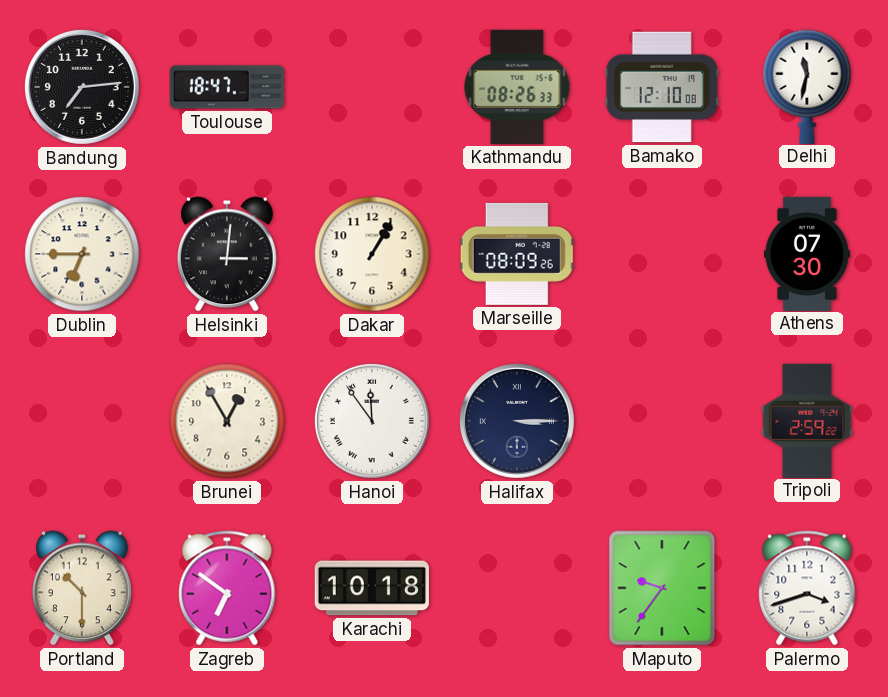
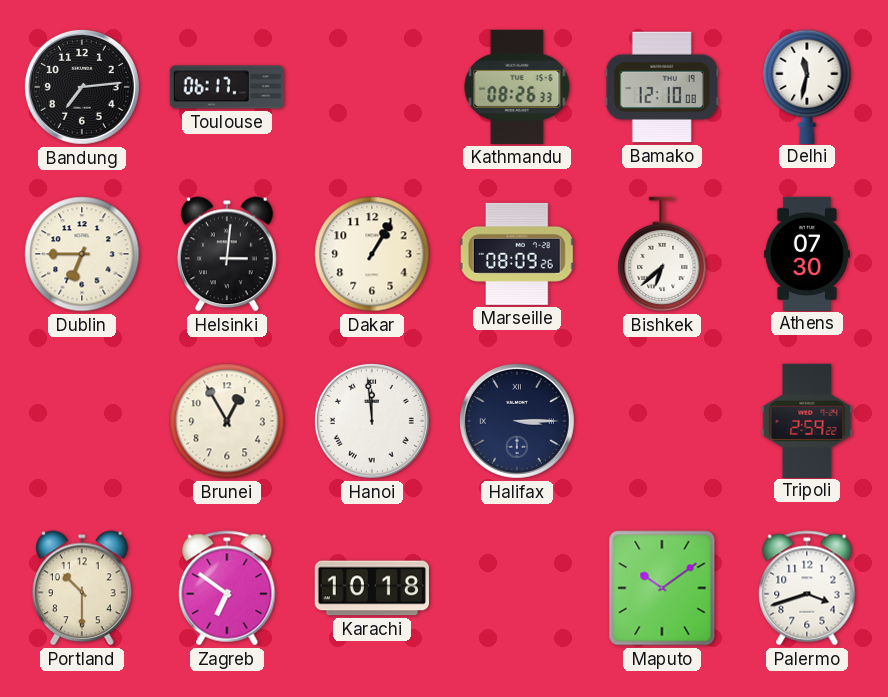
Toulouse: 18:47 -> 06:17 (227, 87)
Bishkek: none -> 6:38 (662, 254)
Hanoi: 11:54 -> 11:59 (372, 421)
Maputo: 9:36 -> 10:09 (662, 588)
